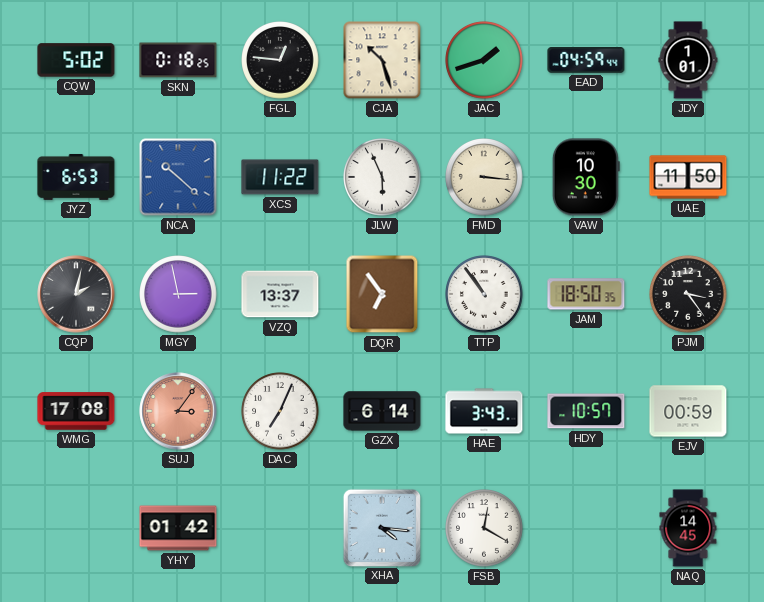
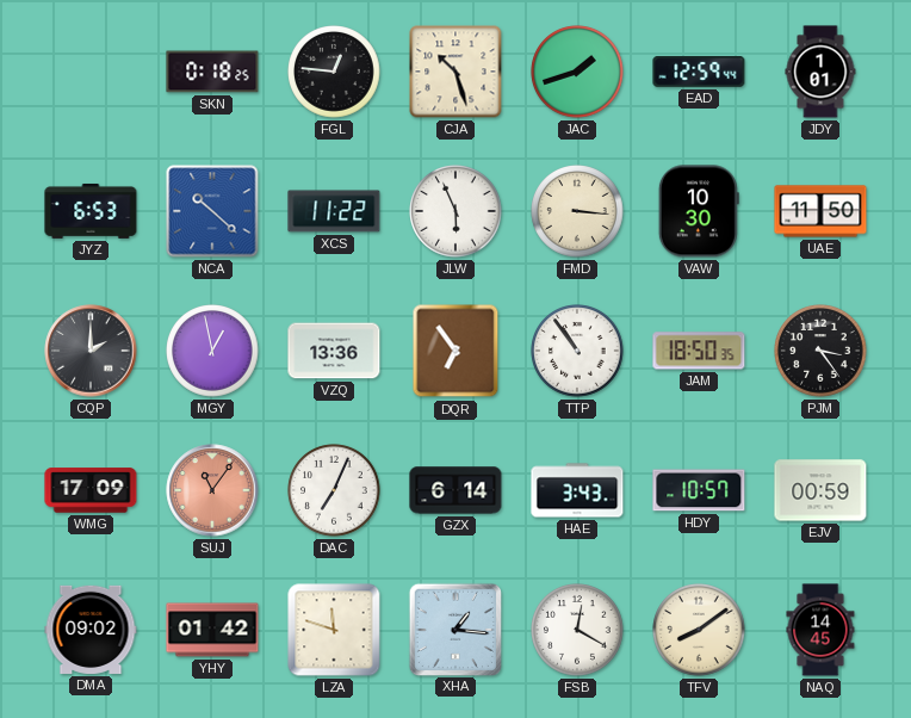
CQW: 5:02 -> none (76, 60)
EAD: 04:59 -> 12:59 (699, 73)
CQP: 2:02 -> 2:00 (91, 351)
MGY: 2:58 -> 12:58 (212, 351)
VZQ: 13:37 -> 13:36 (334, 351)
WMG: 17:08 -> 17:09 (91, 490)
SUJ: 3:06 -> 11:06 (212, 490)
DMA: none -> 09:02 (91, 630)
LZA: none -> 11:48 (334, 630)
XHA: 4:16 -> 1:16 (454, 629)
TFV: none -> 8:09 (699, 630)
